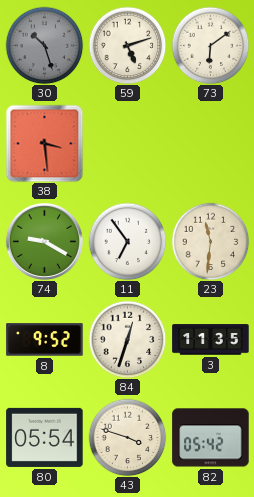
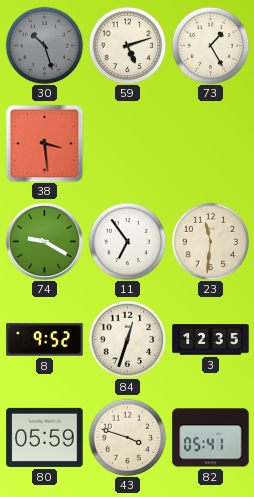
73: 6:09 -> 1:25 (210, 45)
3: 11:35 -> 12:35 (211, 340)
80: 05:54 -> 05:59 (45, 437)
82: 05:42 -> 05:41 (211, 438)
